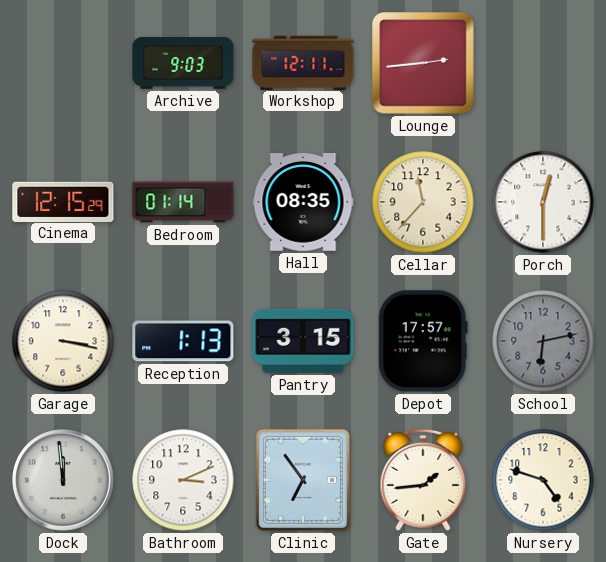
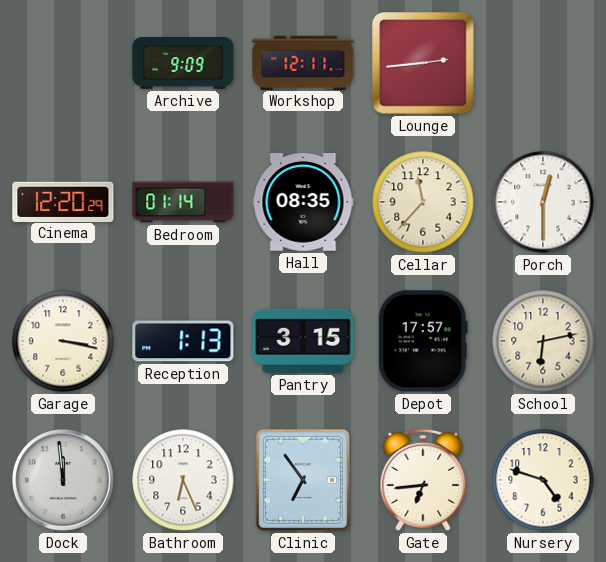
Archive: 9:03 -> 9:09 (183, 63)
Cinema: 12:15 -> 12:20 (63, 201)
School dial: grey -> cream (543, 341)
Bathroom: 3:11 -> 6:26 (183, 480)
Gate: 1:44 -> 6:44 (423, 480)
